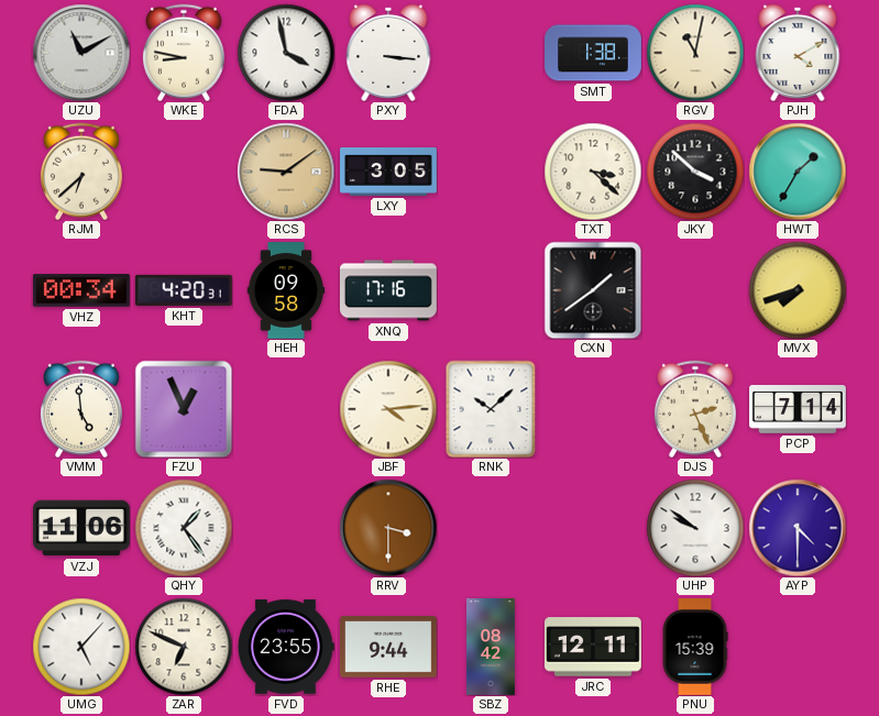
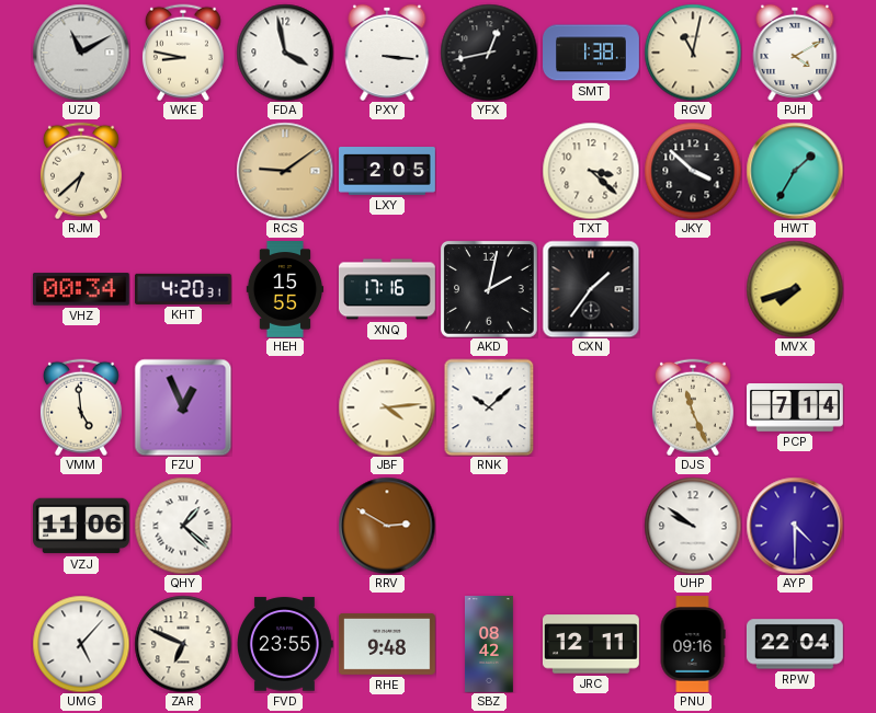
YFX: none -> 12:43 (489, 53)
LXY: 3:05 -> 2:05 (388, 172)
HEH: 09:58 -> 15:55 (285, 290)
AKD: none -> 2:02 (489, 289)
CXN: 1:39 -> 1:36 (591, 289)
DJS: 2:26 -> 11:26 (693, 407)
QHY: 1:24 -> 1:22 (183, 526)
RRV: 3:30 -> 2:50 (387, 526)
RHE: 9:44 -> 9:48 (387, 644)
PNU: 15:39 -> 09:16 (693, 645)
RPW: none -> 22:04 (795, 644)
